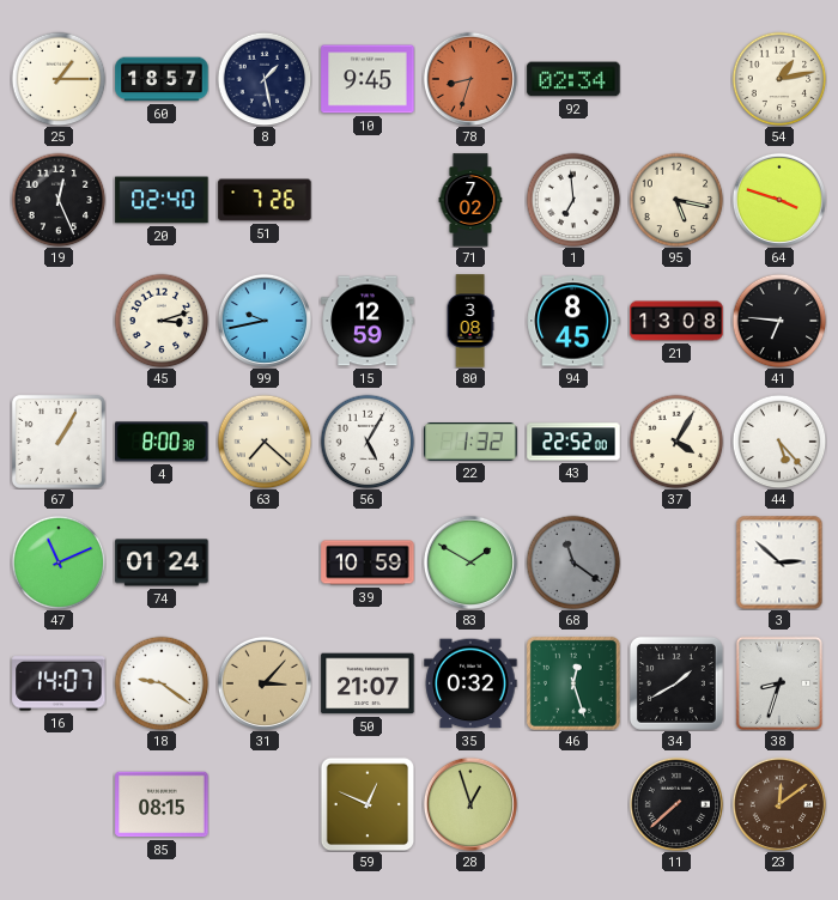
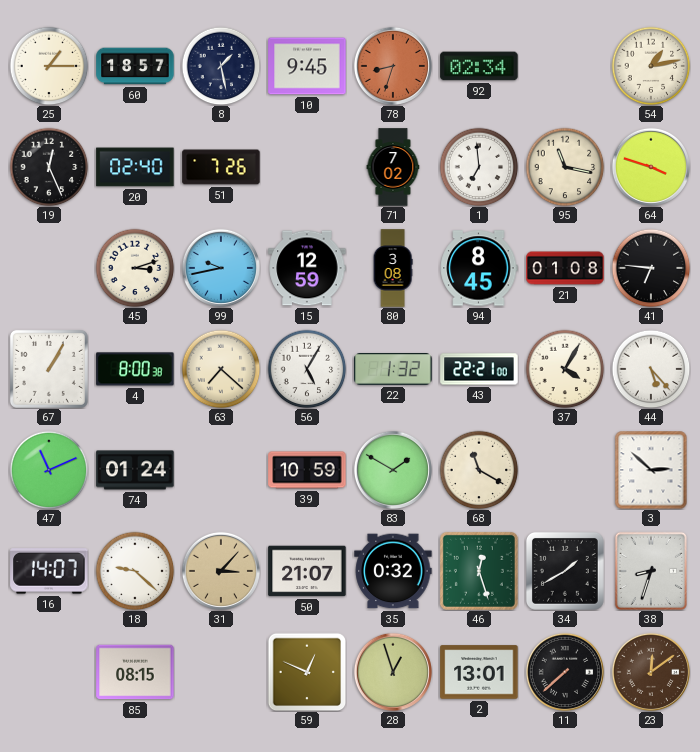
95: 5:17 -> 11:17 (565, 167)
21: 13:08 -> 01:08 (565, 268)
43: 22:52 -> 22:21 (479, 369)
68: 11:21 -> 11:20 (479, 470)
68 dial: grey -> cream (479, 470)
18: 9:21 -> 9:22 (135, 571)
2: none -> 13:01 (479, 672)
